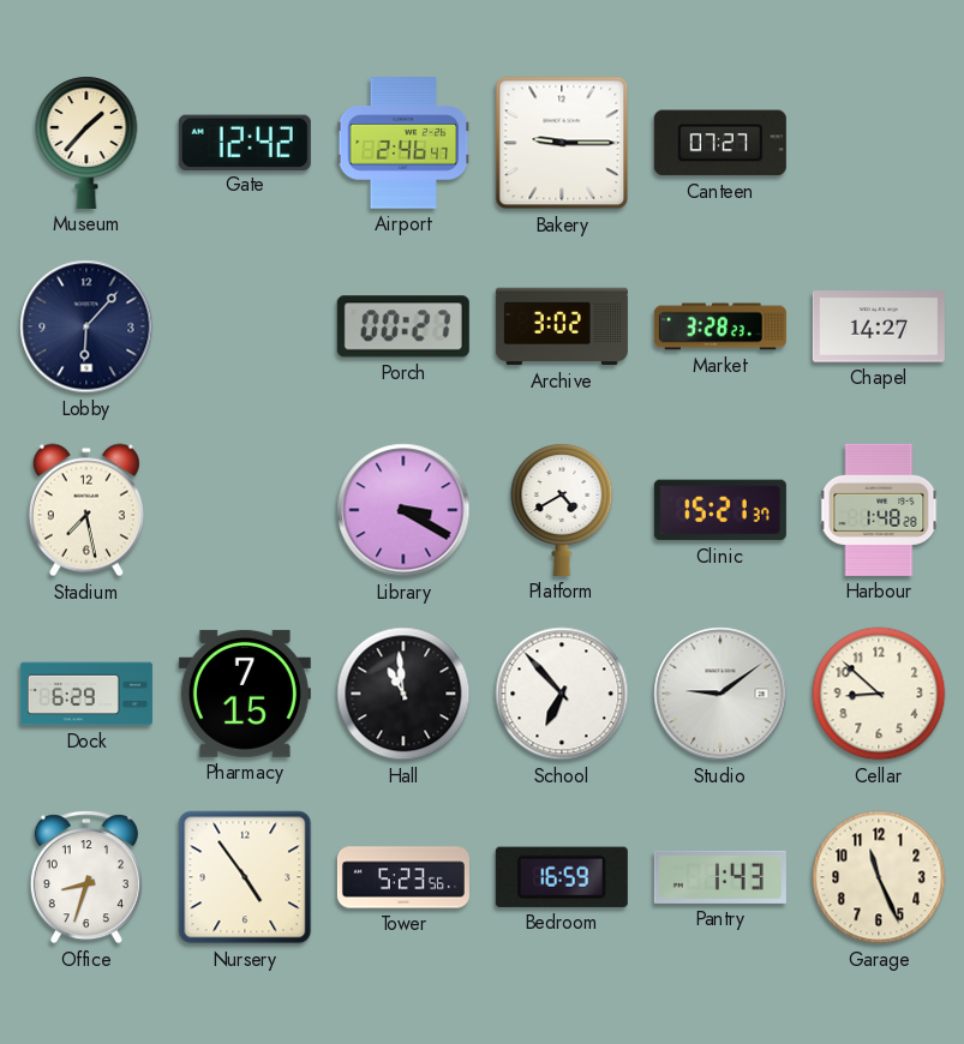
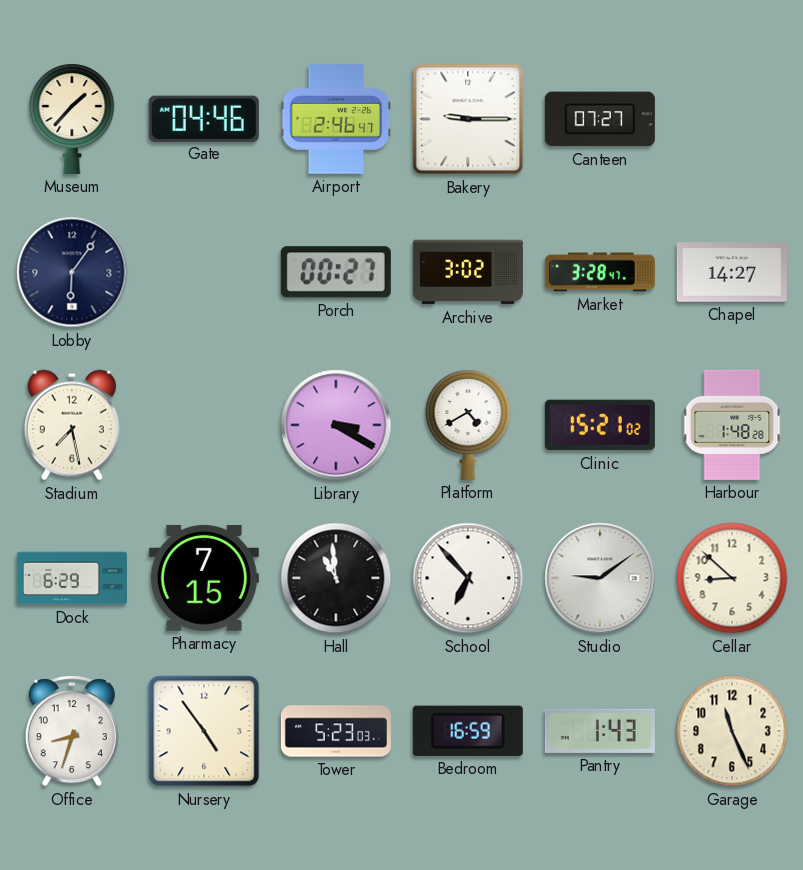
Gate: 12:42 -> 04:46 (204, 118)
Lobby: 6:07 -> 6:06 (72, 272)
Market: 3:28:23 -> 3:28:47 (600, 272)
Clinic: 15:21:37 -> 15:21:02 (600, 425)
Tower: 5:23:56 -> 5:23:03 (336, 731)
